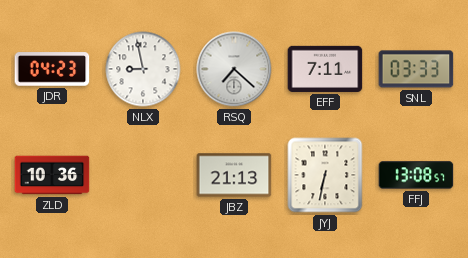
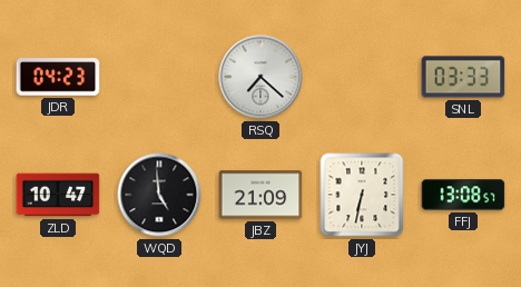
NLX: 8:58 -> none (143, 69)
EFF: 7:11 -> none (325, 69)
ZLD: 10:36 -> 10:47 (58, 195)
WQD: none -> 4:59 (159, 195)
JBZ: 21:13 -> 21:09 (260, 195)
